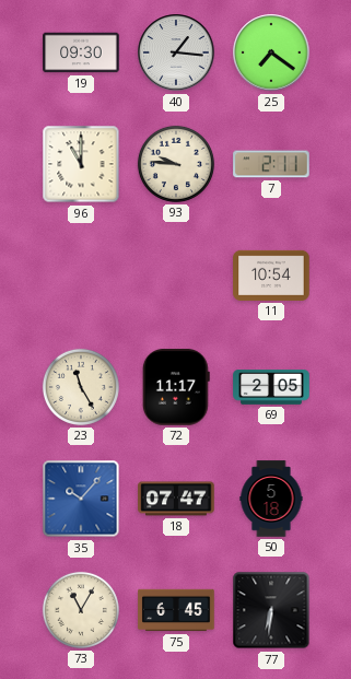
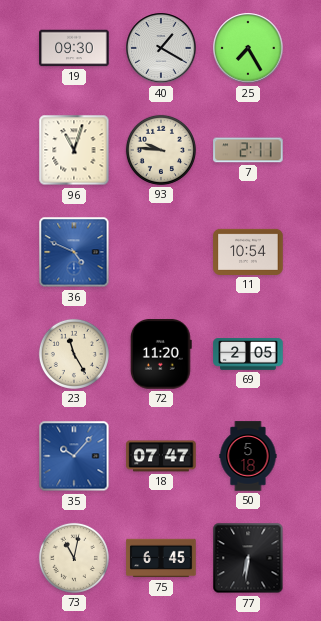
40: 1:16 -> 1:20 (161, 48)
25: 7:21 -> 7:25 (248, 48)
96: 11:00 -> 11:03 (74, 150)
36: none -> 4:49 (74, 252)
72: 11:17 -> 11:20 (161, 354)
73: 11:05 -> 11:02 (74, 558)
